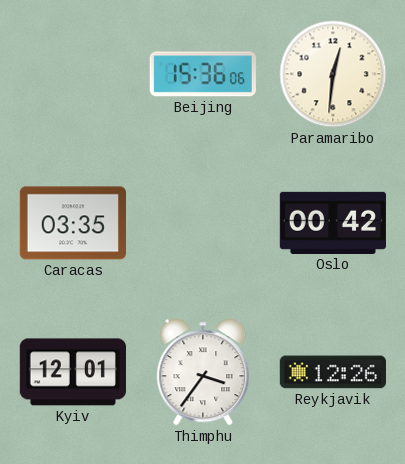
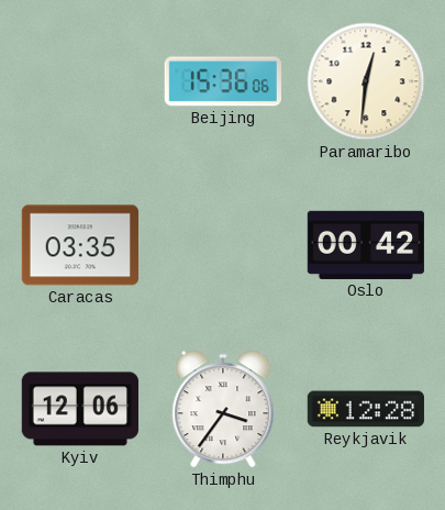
Kyiv: 12:01 -> 12:06 (80, 409)
Reykjavik: 12:26 -> 12:28 (366, 409)
